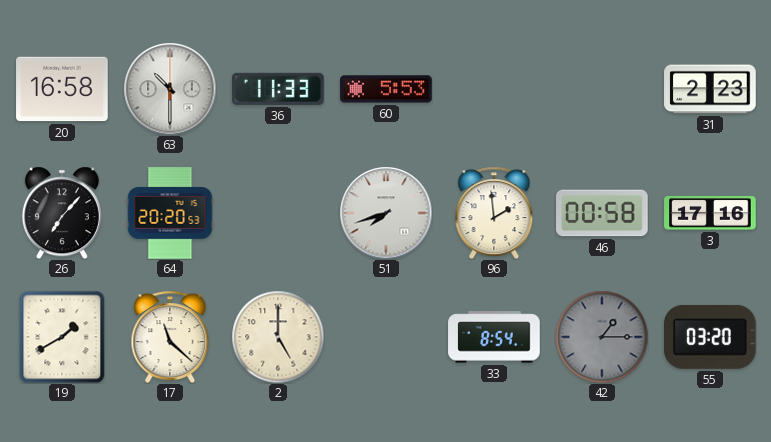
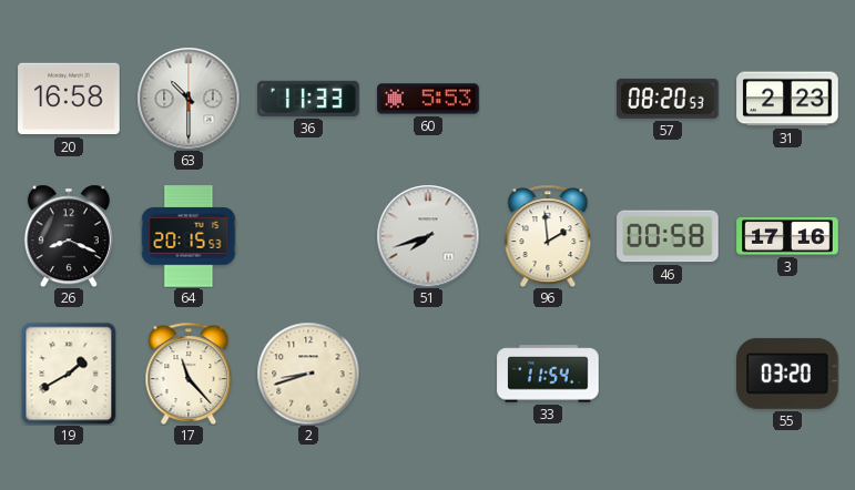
57: none -> 08:20 (669, 99)
26: 7:07 -> 8:19 (69, 236)
64: 20:20 -> 20:15 (189, 236)
17: 11:22 -> 11:23 (189, 372)
2: 5:00 -> 8:42 (308, 374)
33: 8:54 -> 11:54 (548, 374)
42: 1:15 -> none (602, 337)
